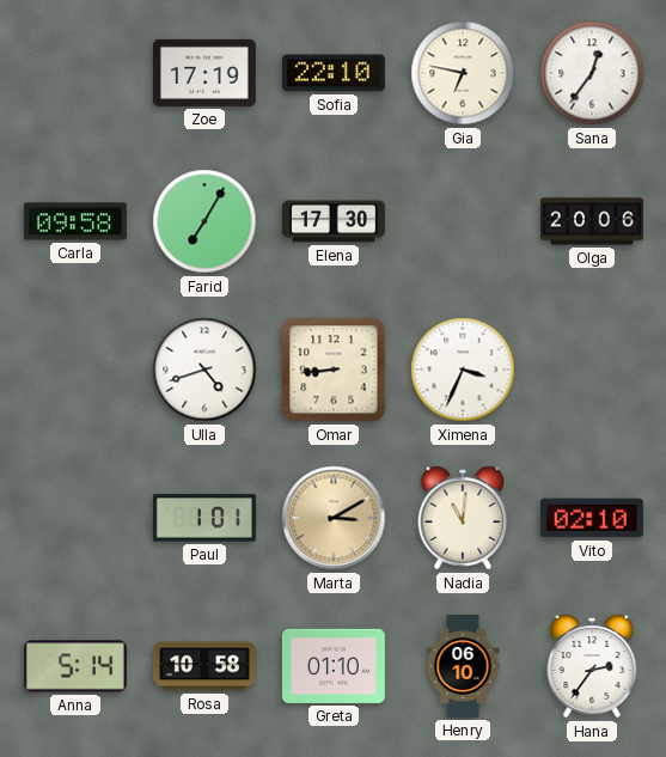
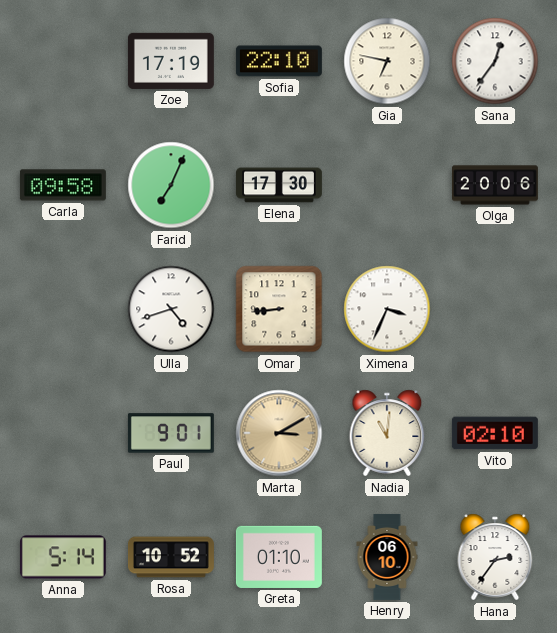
Farid: 7:05 -> 7:04 (171, 185)
Paul: 1:01 -> 9:01 (171, 433)
Rosa: 10:58 -> 10:52 (171, 557)
